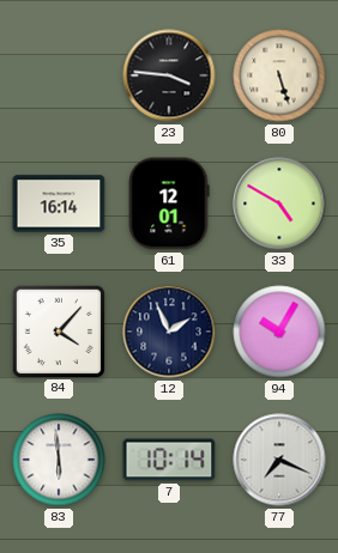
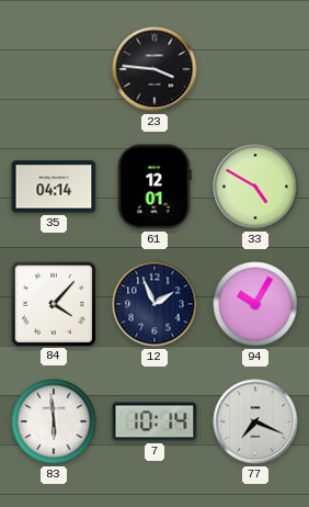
80: 5:27 -> none (279, 75)
35: 16:14 -> 04:14 (54, 187)
